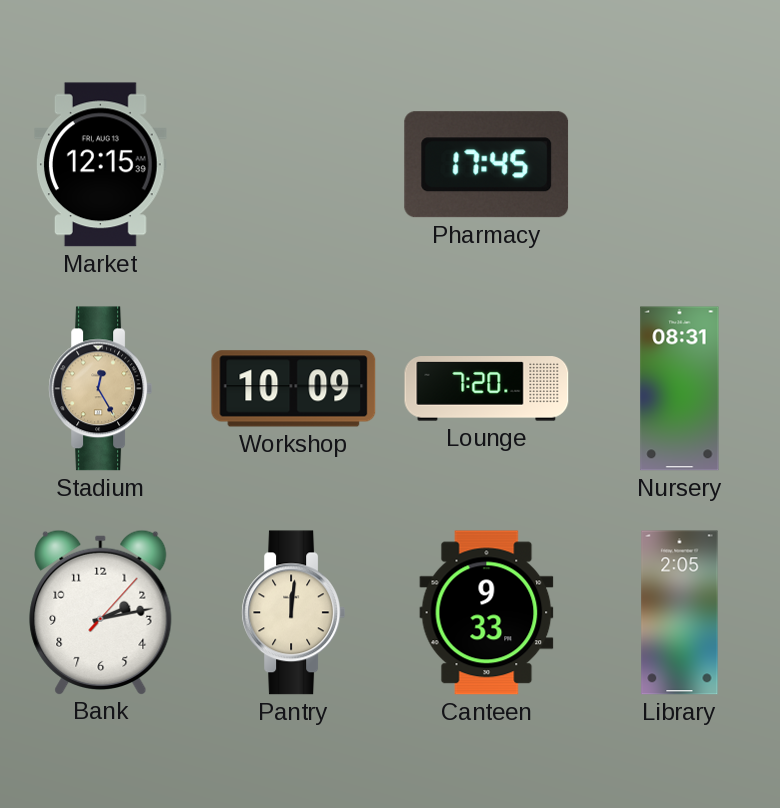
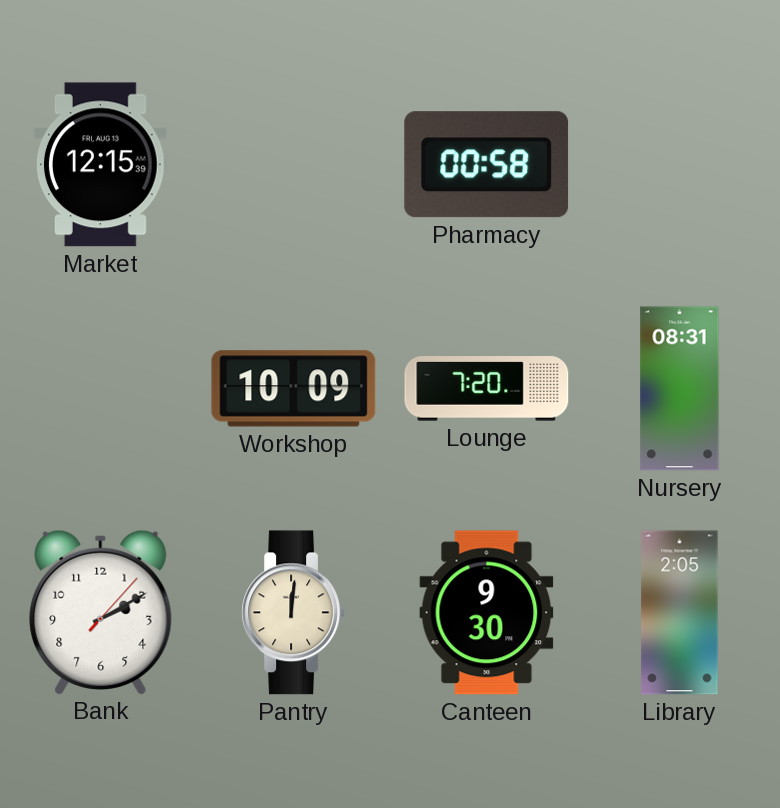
Pharmacy: 17:45 -> 00:58 (487, 165)
Stadium: 12:25 -> none (101, 389)
Bank: 2:13 -> 2:10 (101, 612)
Canteen: 9:33 -> 9:30 (487, 613)
